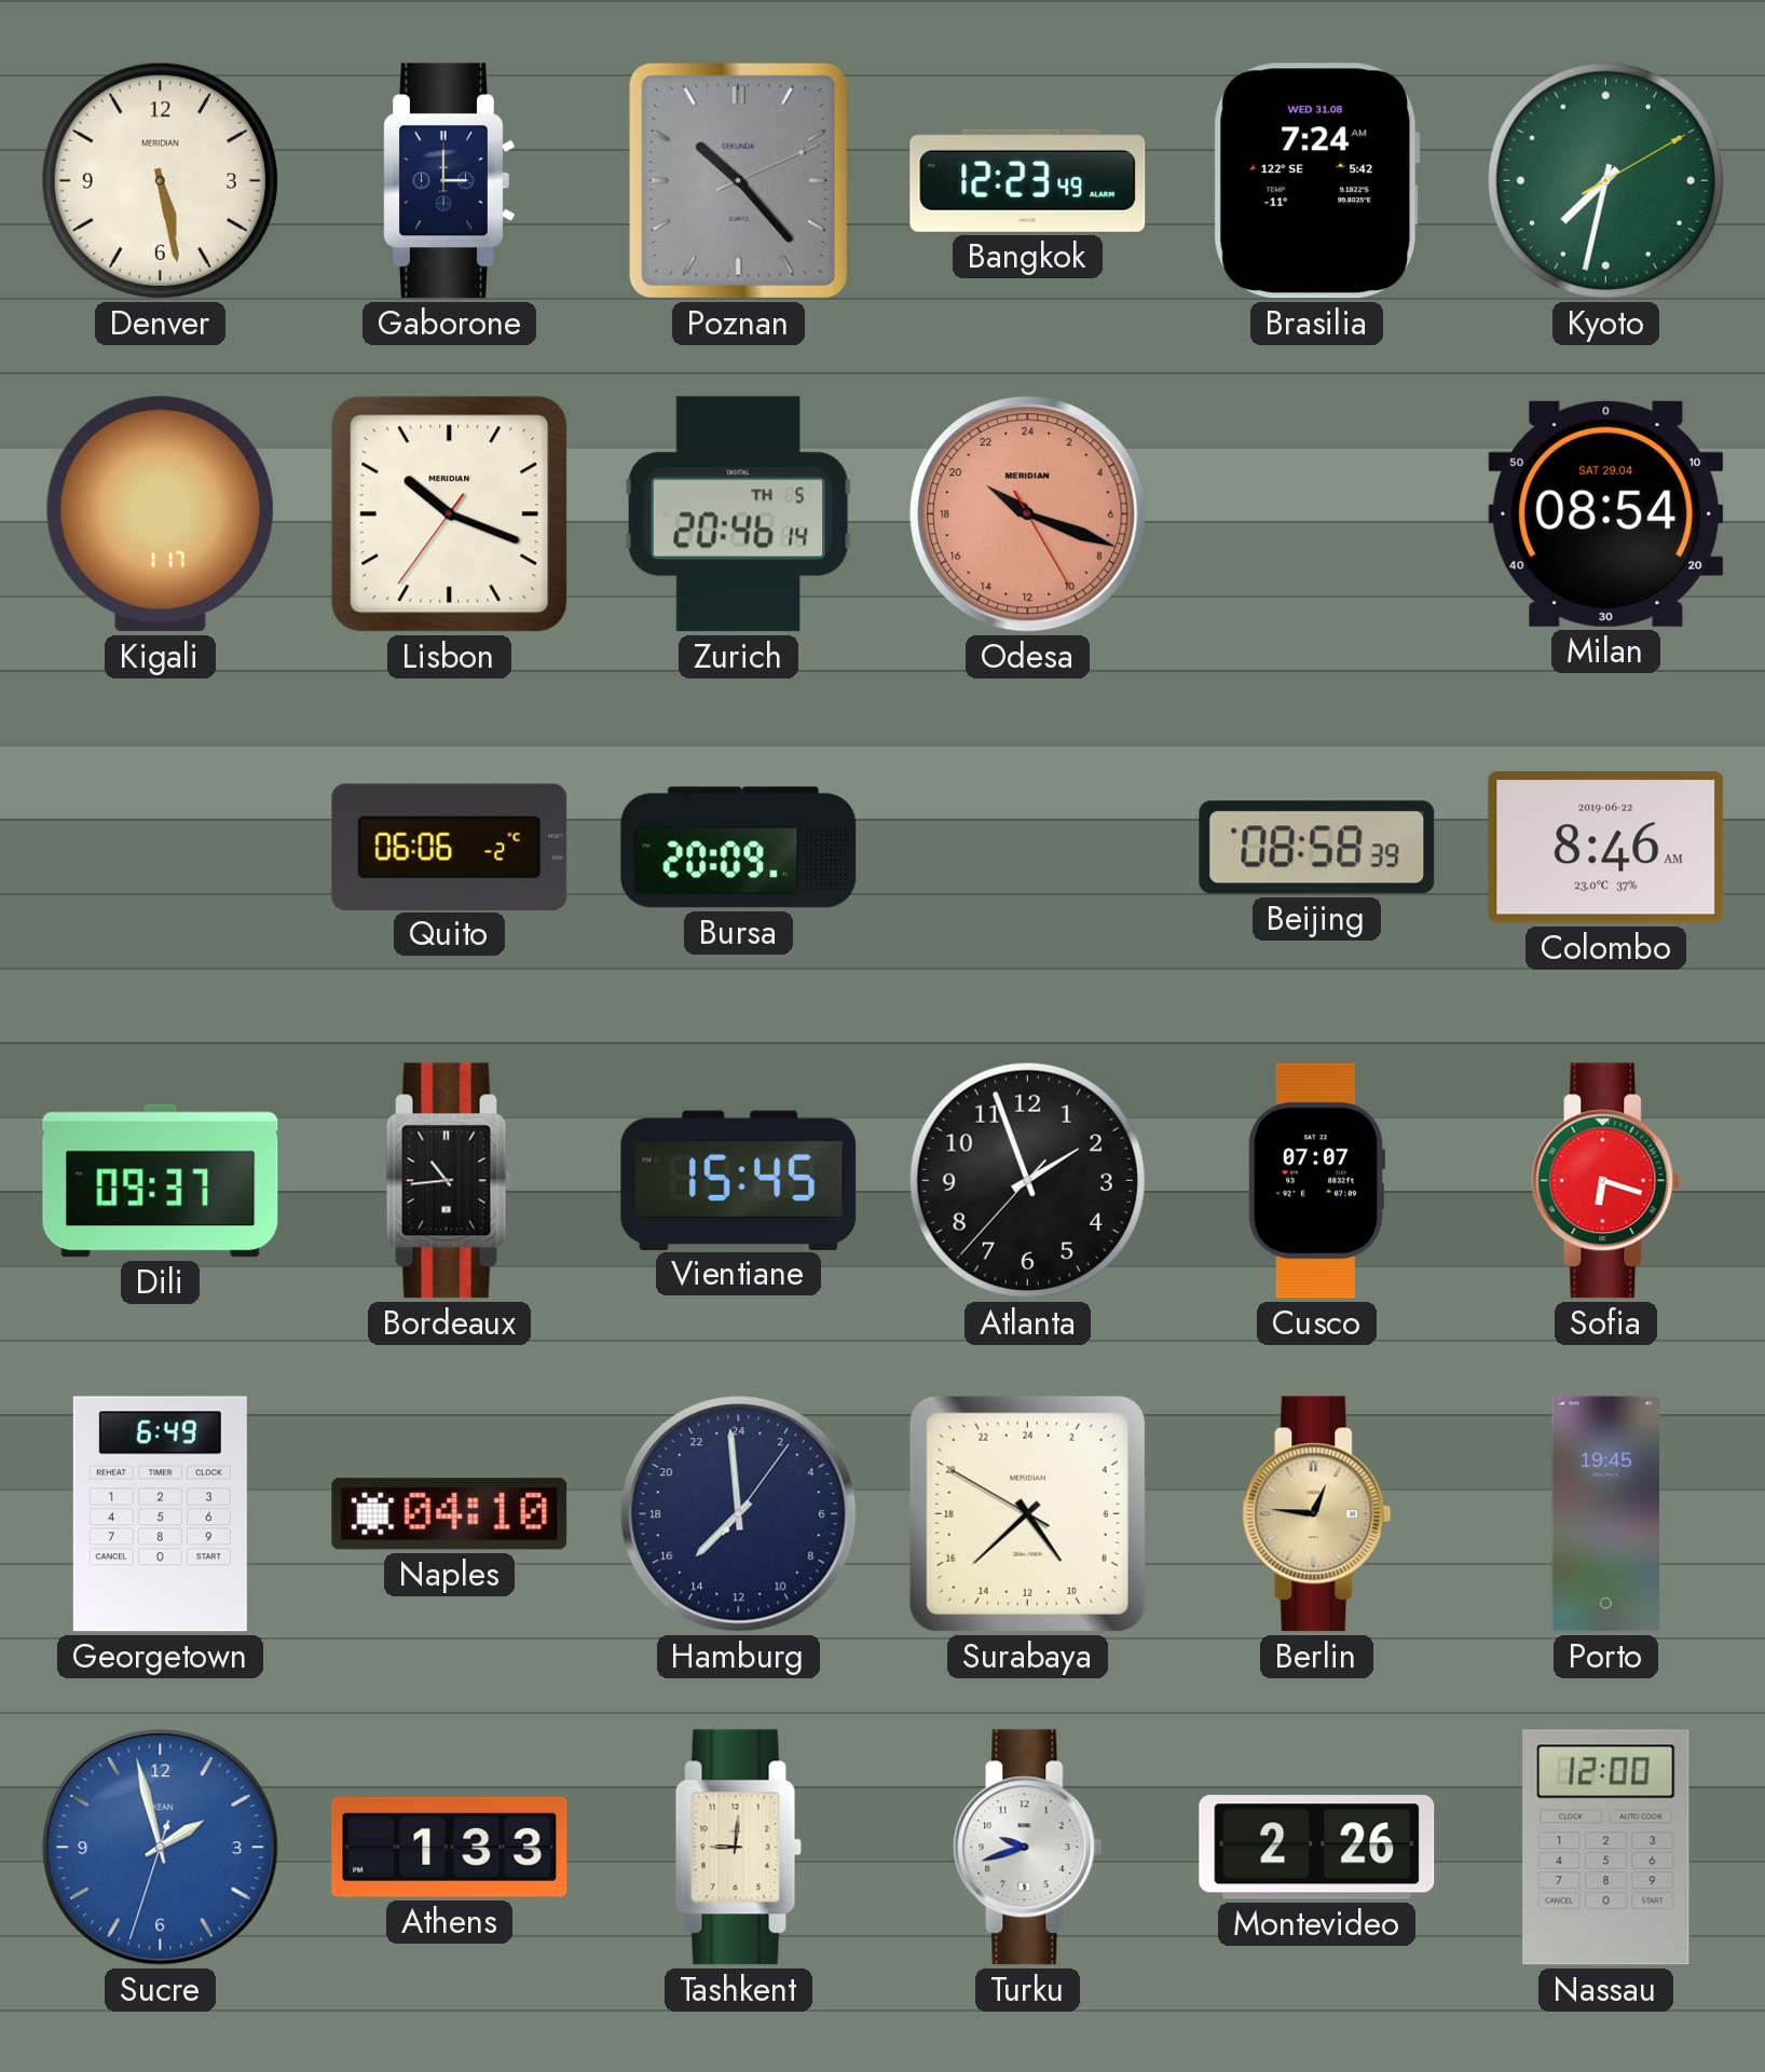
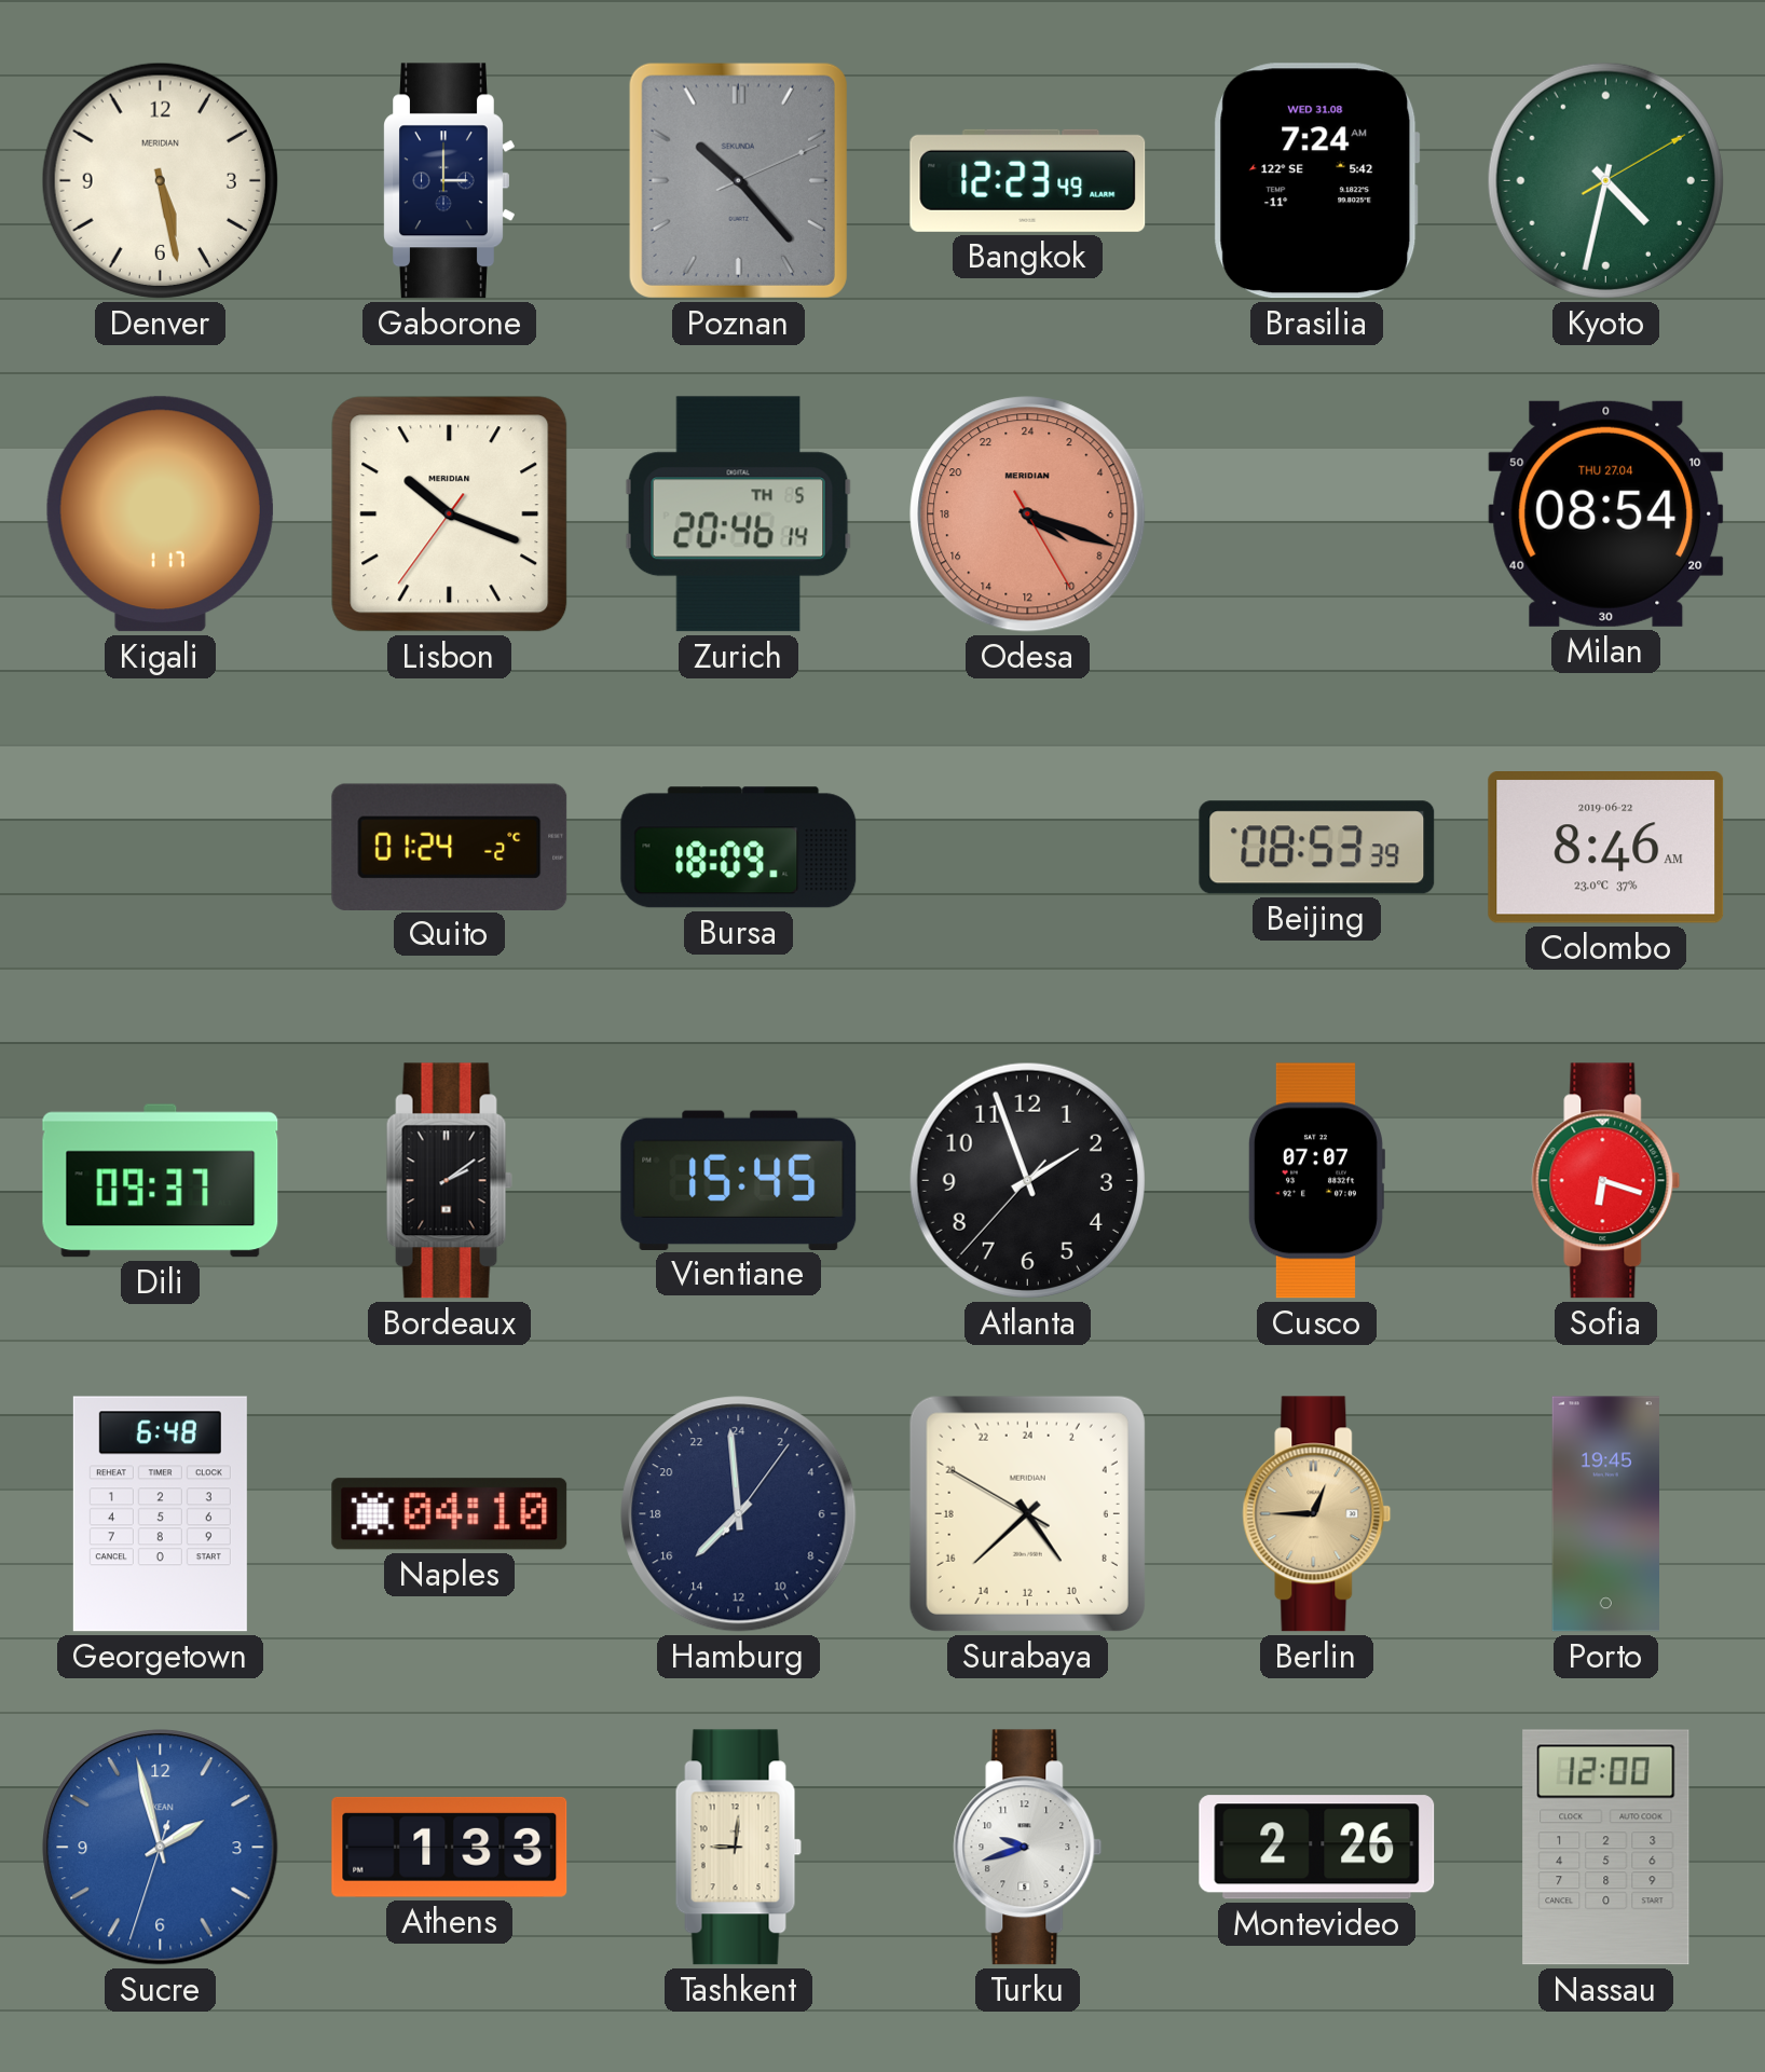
Kyoto: 7:32 -> 4:32 (1605, 180)
Odesa: 20:18 -> 8:18 (1028, 514)
Milan date: SAT 29.04 -> THU 27.04 (1606, 513)
Quito: 06:06 -> 01:24 (450, 847)
Bursa: 20:09 -> 18:09 (739, 848)
Beijing: 08:58 -> 08:53 (1317, 848)
Bordeaux: 10:44 -> 2:09 (449, 1181)
Georgetown: 6:49 -> 6:48 (160, 1514)
Berlin: 12:46 -> 12:45 (1317, 1514)
